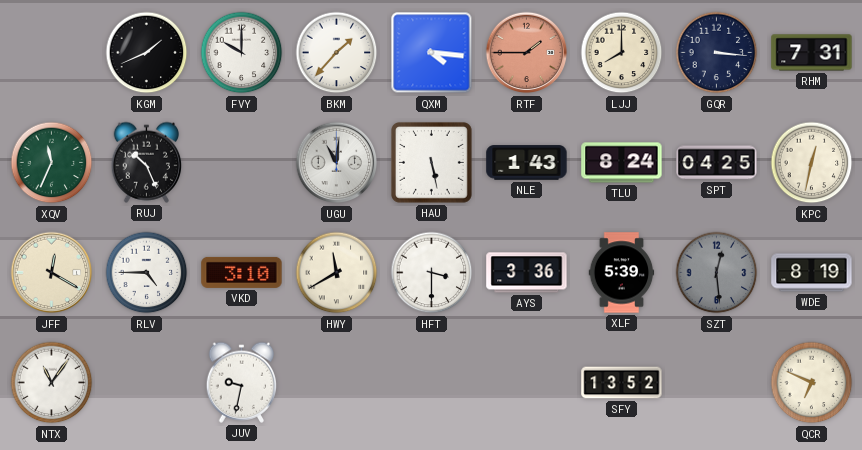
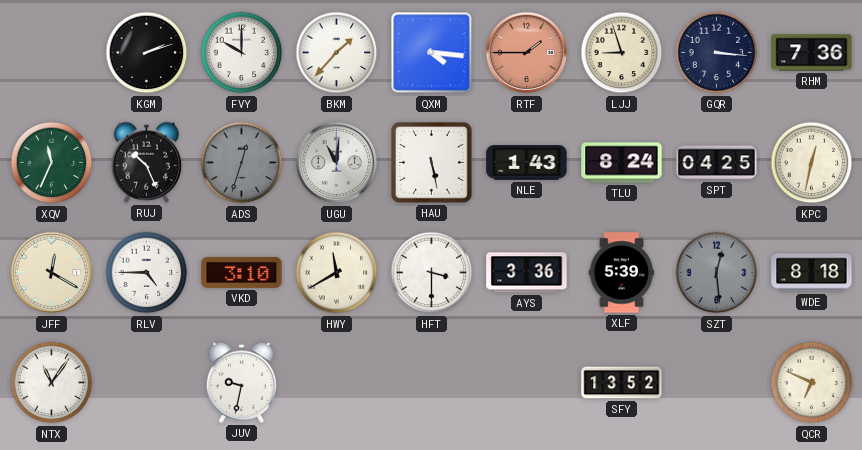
KGM: 1:41 -> 2:12 (147, 53)
LJJ: 8:00 -> 8:57 (622, 53)
RHM: 7:31 -> 7:36 (812, 53)
ADS: none -> 12:33 (242, 163)
WDE: 8:19 -> 8:18 (812, 273)
